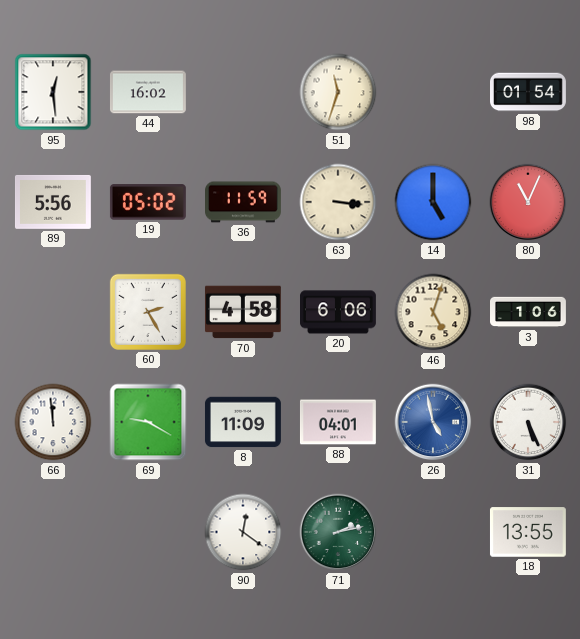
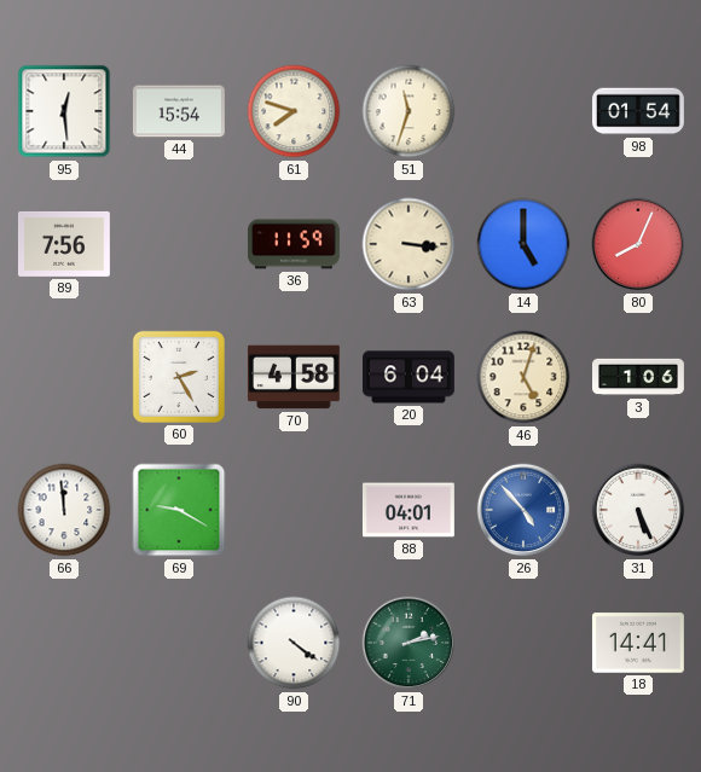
44: 16:02 -> 15:54 (179, 111)
61: none -> 7:48 (294, 111)
89: 5:56 -> 7:56 (64, 244)
19: 05:02 -> none (148, 202)
80: 11:04 -> 8:04 (638, 244)
20: 6:06 -> 6:04 (410, 377)
8: 11:09 -> none (243, 422)
26: 4:58 -> 4:53 (523, 510)
90: 12:21 -> 4:21 (294, 643)
18: 13:55 -> 14:41 (638, 643)
